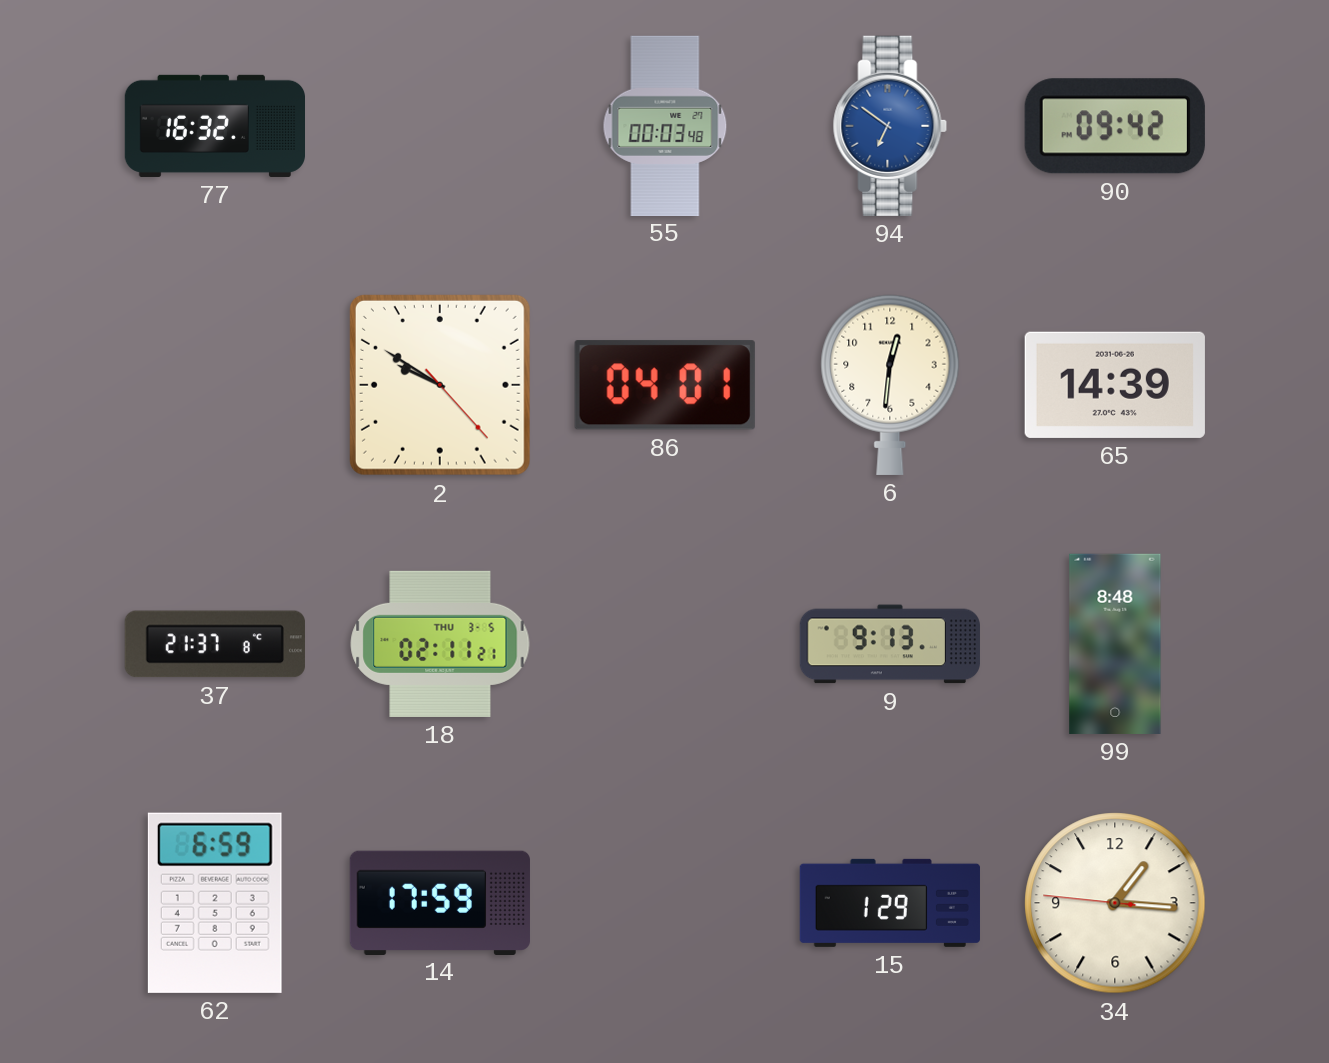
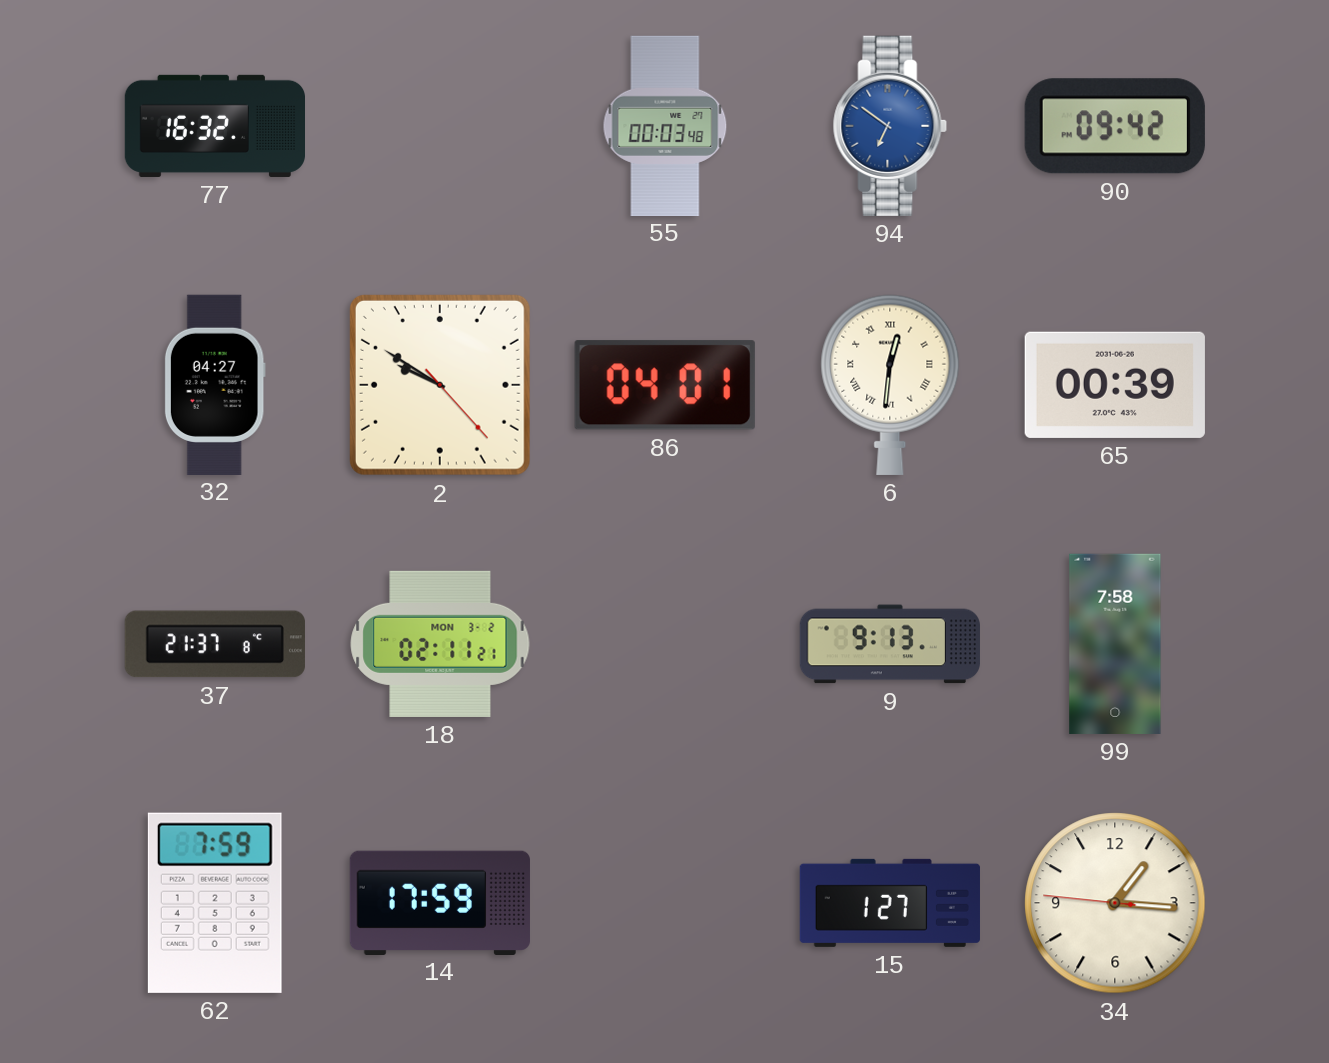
32: none -> 04:27 (215, 384)
6 numerals: Arabic -> Roman (890, 385)
65: 14:39 -> 00:39 (1115, 385)
18 date: THU 3-5 -> MON 3-2 (440, 644)
99: 8:48 -> 7:58 (1115, 644)
62: 6:59 -> 7:59 (215, 903)
15: 1:29 -> 1:27 (890, 903)
